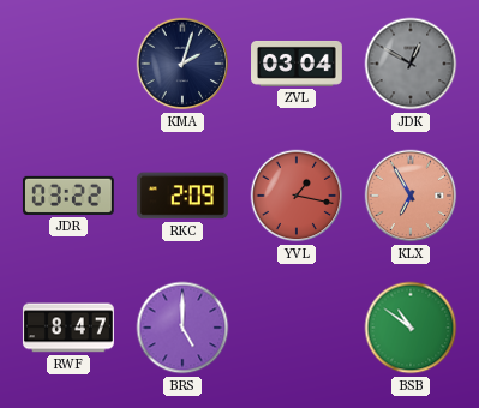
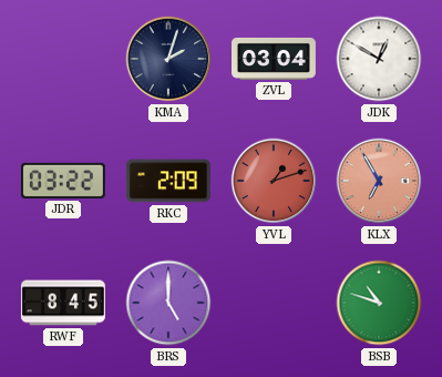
JDK dial: grey -> white (379, 59)
YVL: 1:17 -> 1:12 (274, 181)
RWF: 8:47 -> 8:45 (63, 303)
BSB: 10:51 -> 10:48 (379, 303)
